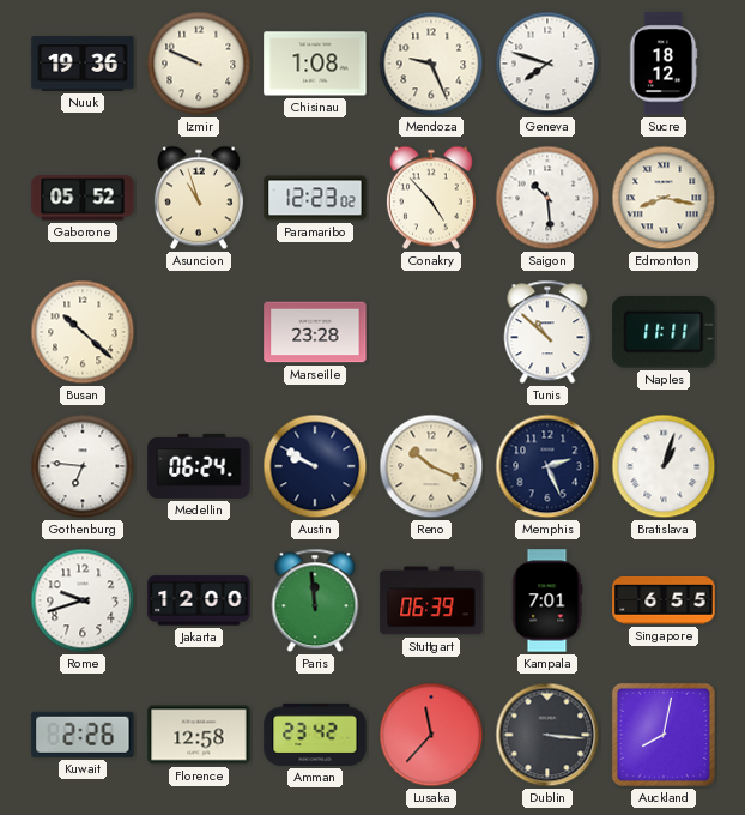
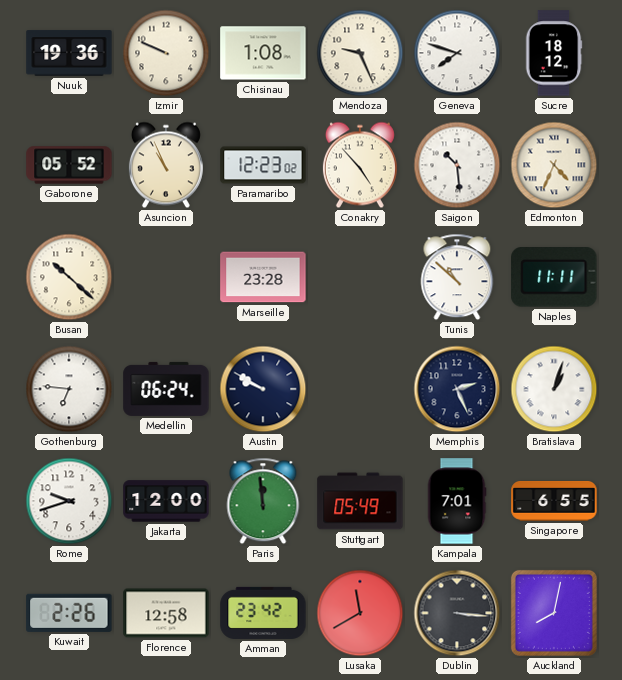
Asuncion: 10:57 -> 10:56 (166, 165)
Edmonton: 8:17 -> 4:34 (554, 165)
Reno: 10:19 -> none (431, 466)
Stuttgart: 06:39 -> 05:49 (360, 501)
Lusaka: 11:37 -> 11:40 (360, 613)
